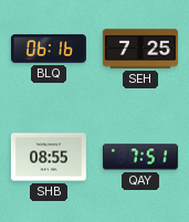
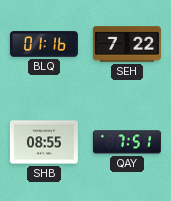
BLQ: 06:16 -> 01:16 (44, 44)
SEH: 7:25 -> 7:22 (127, 44)
